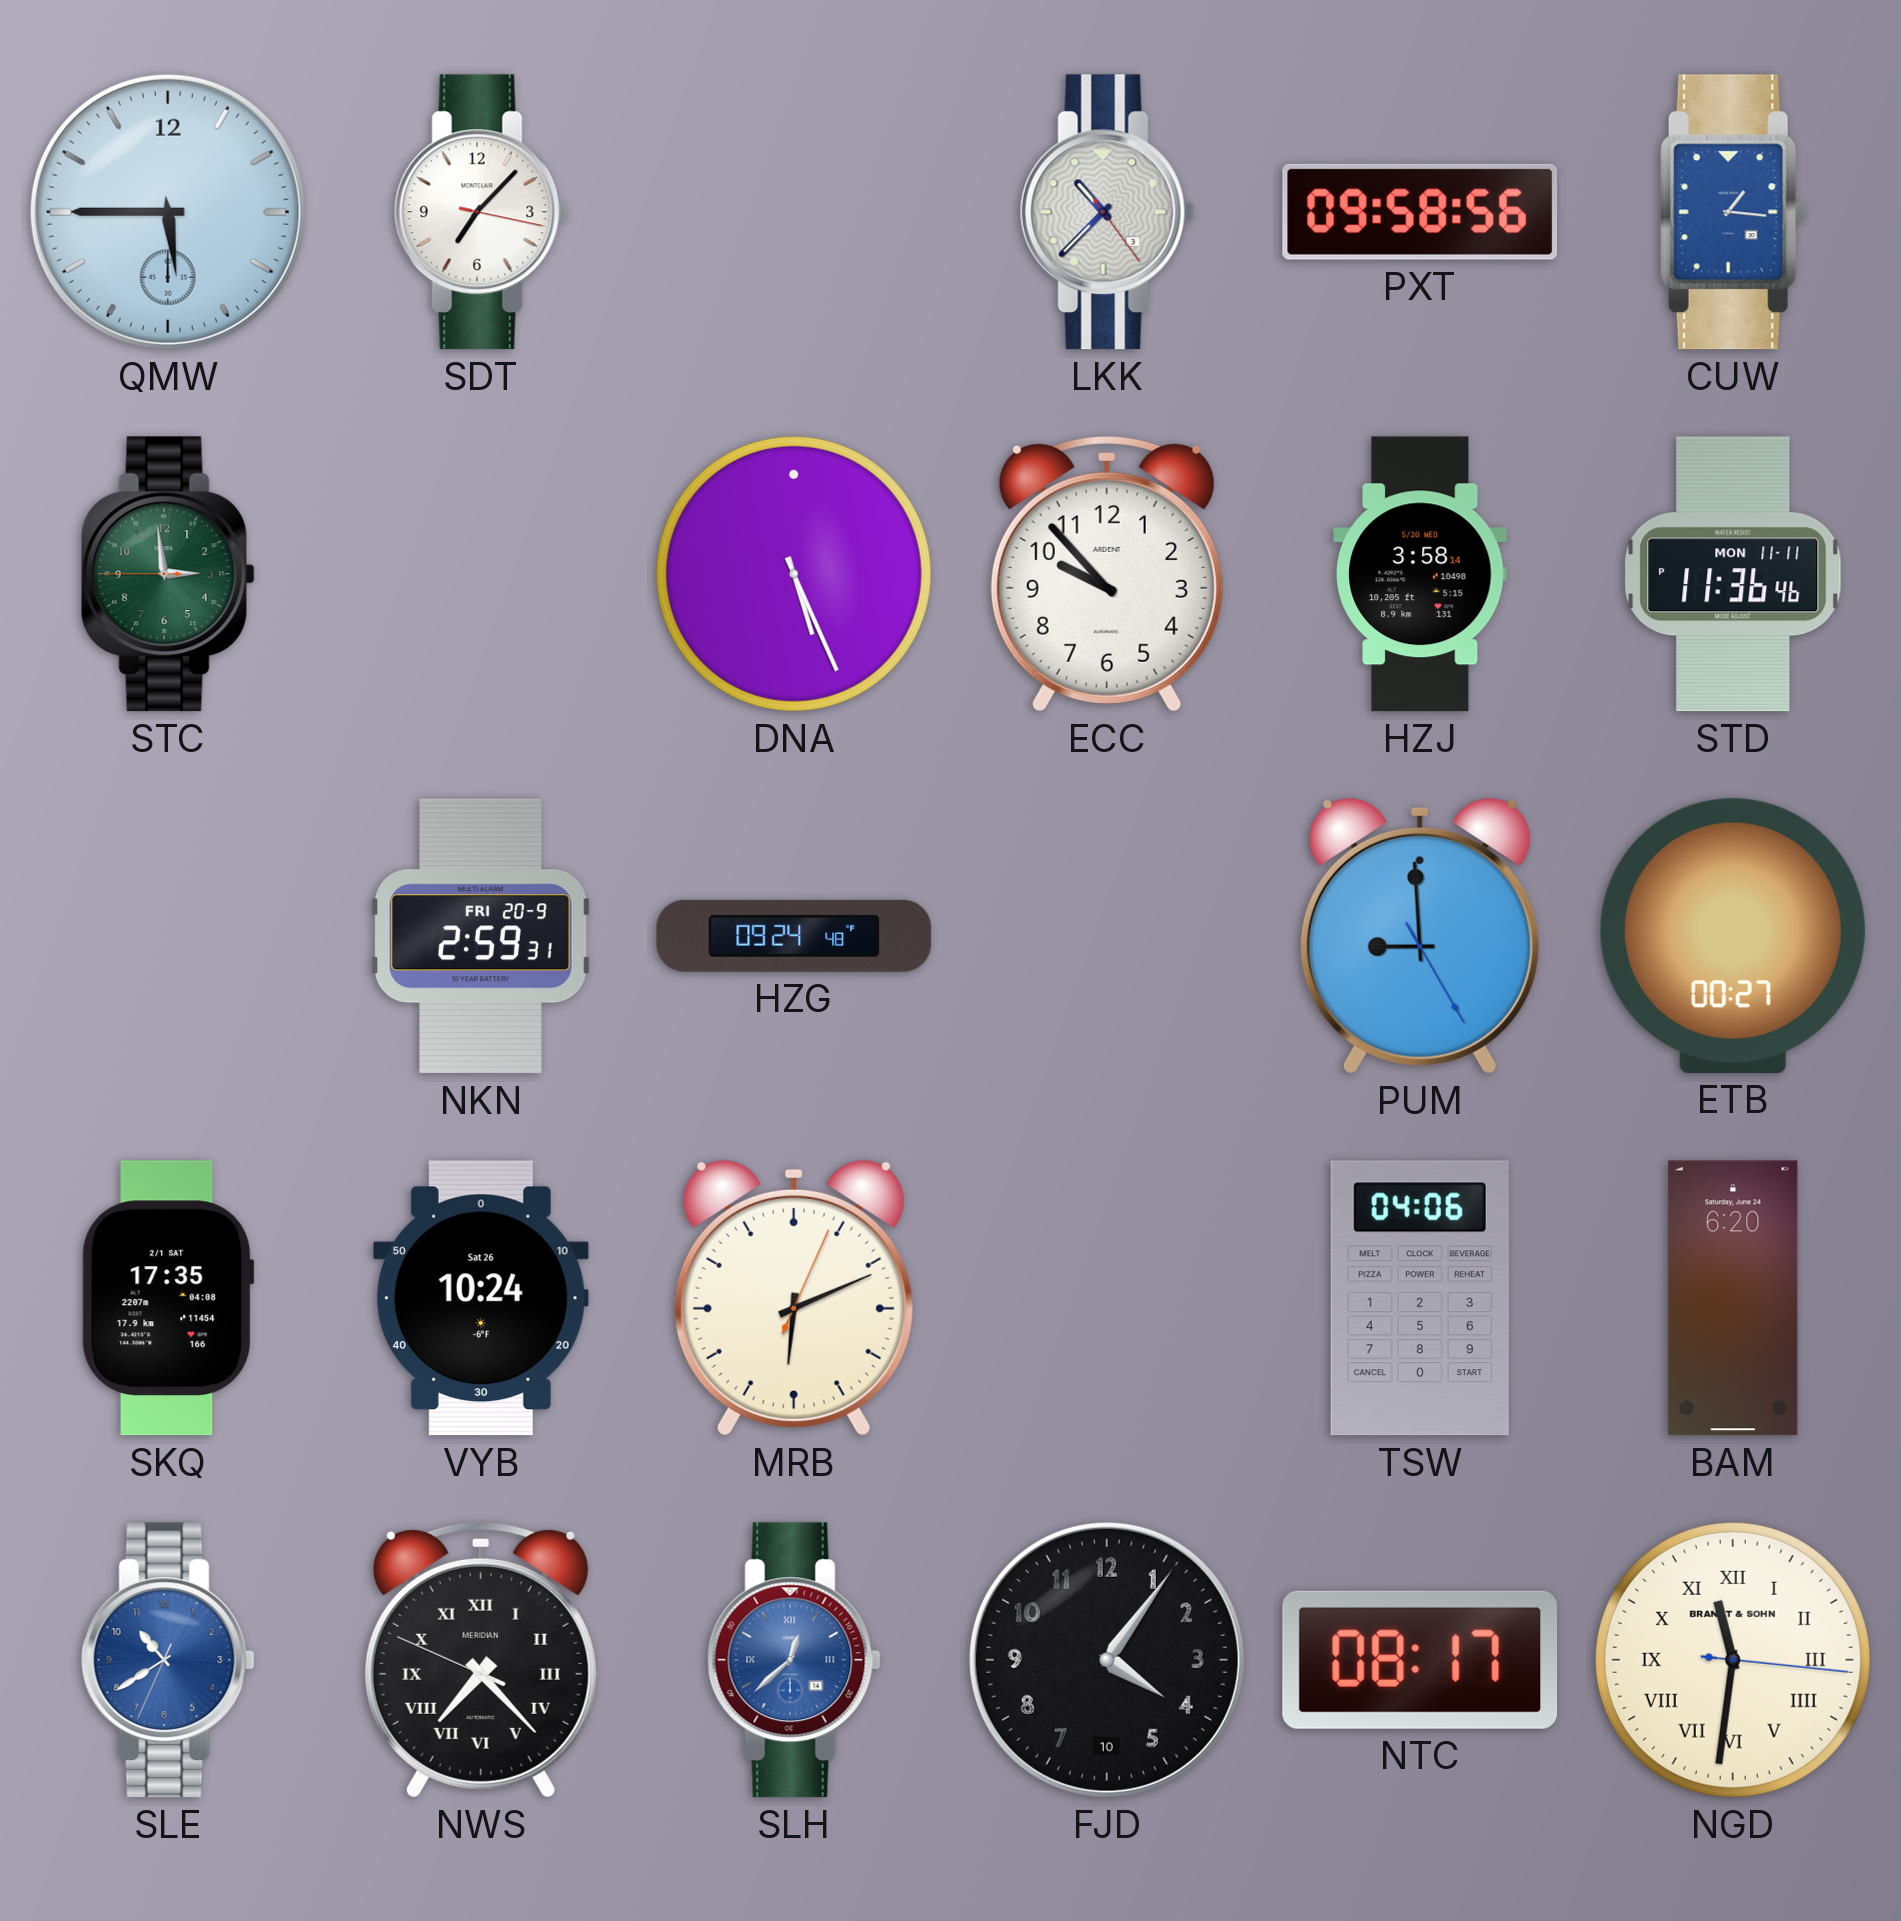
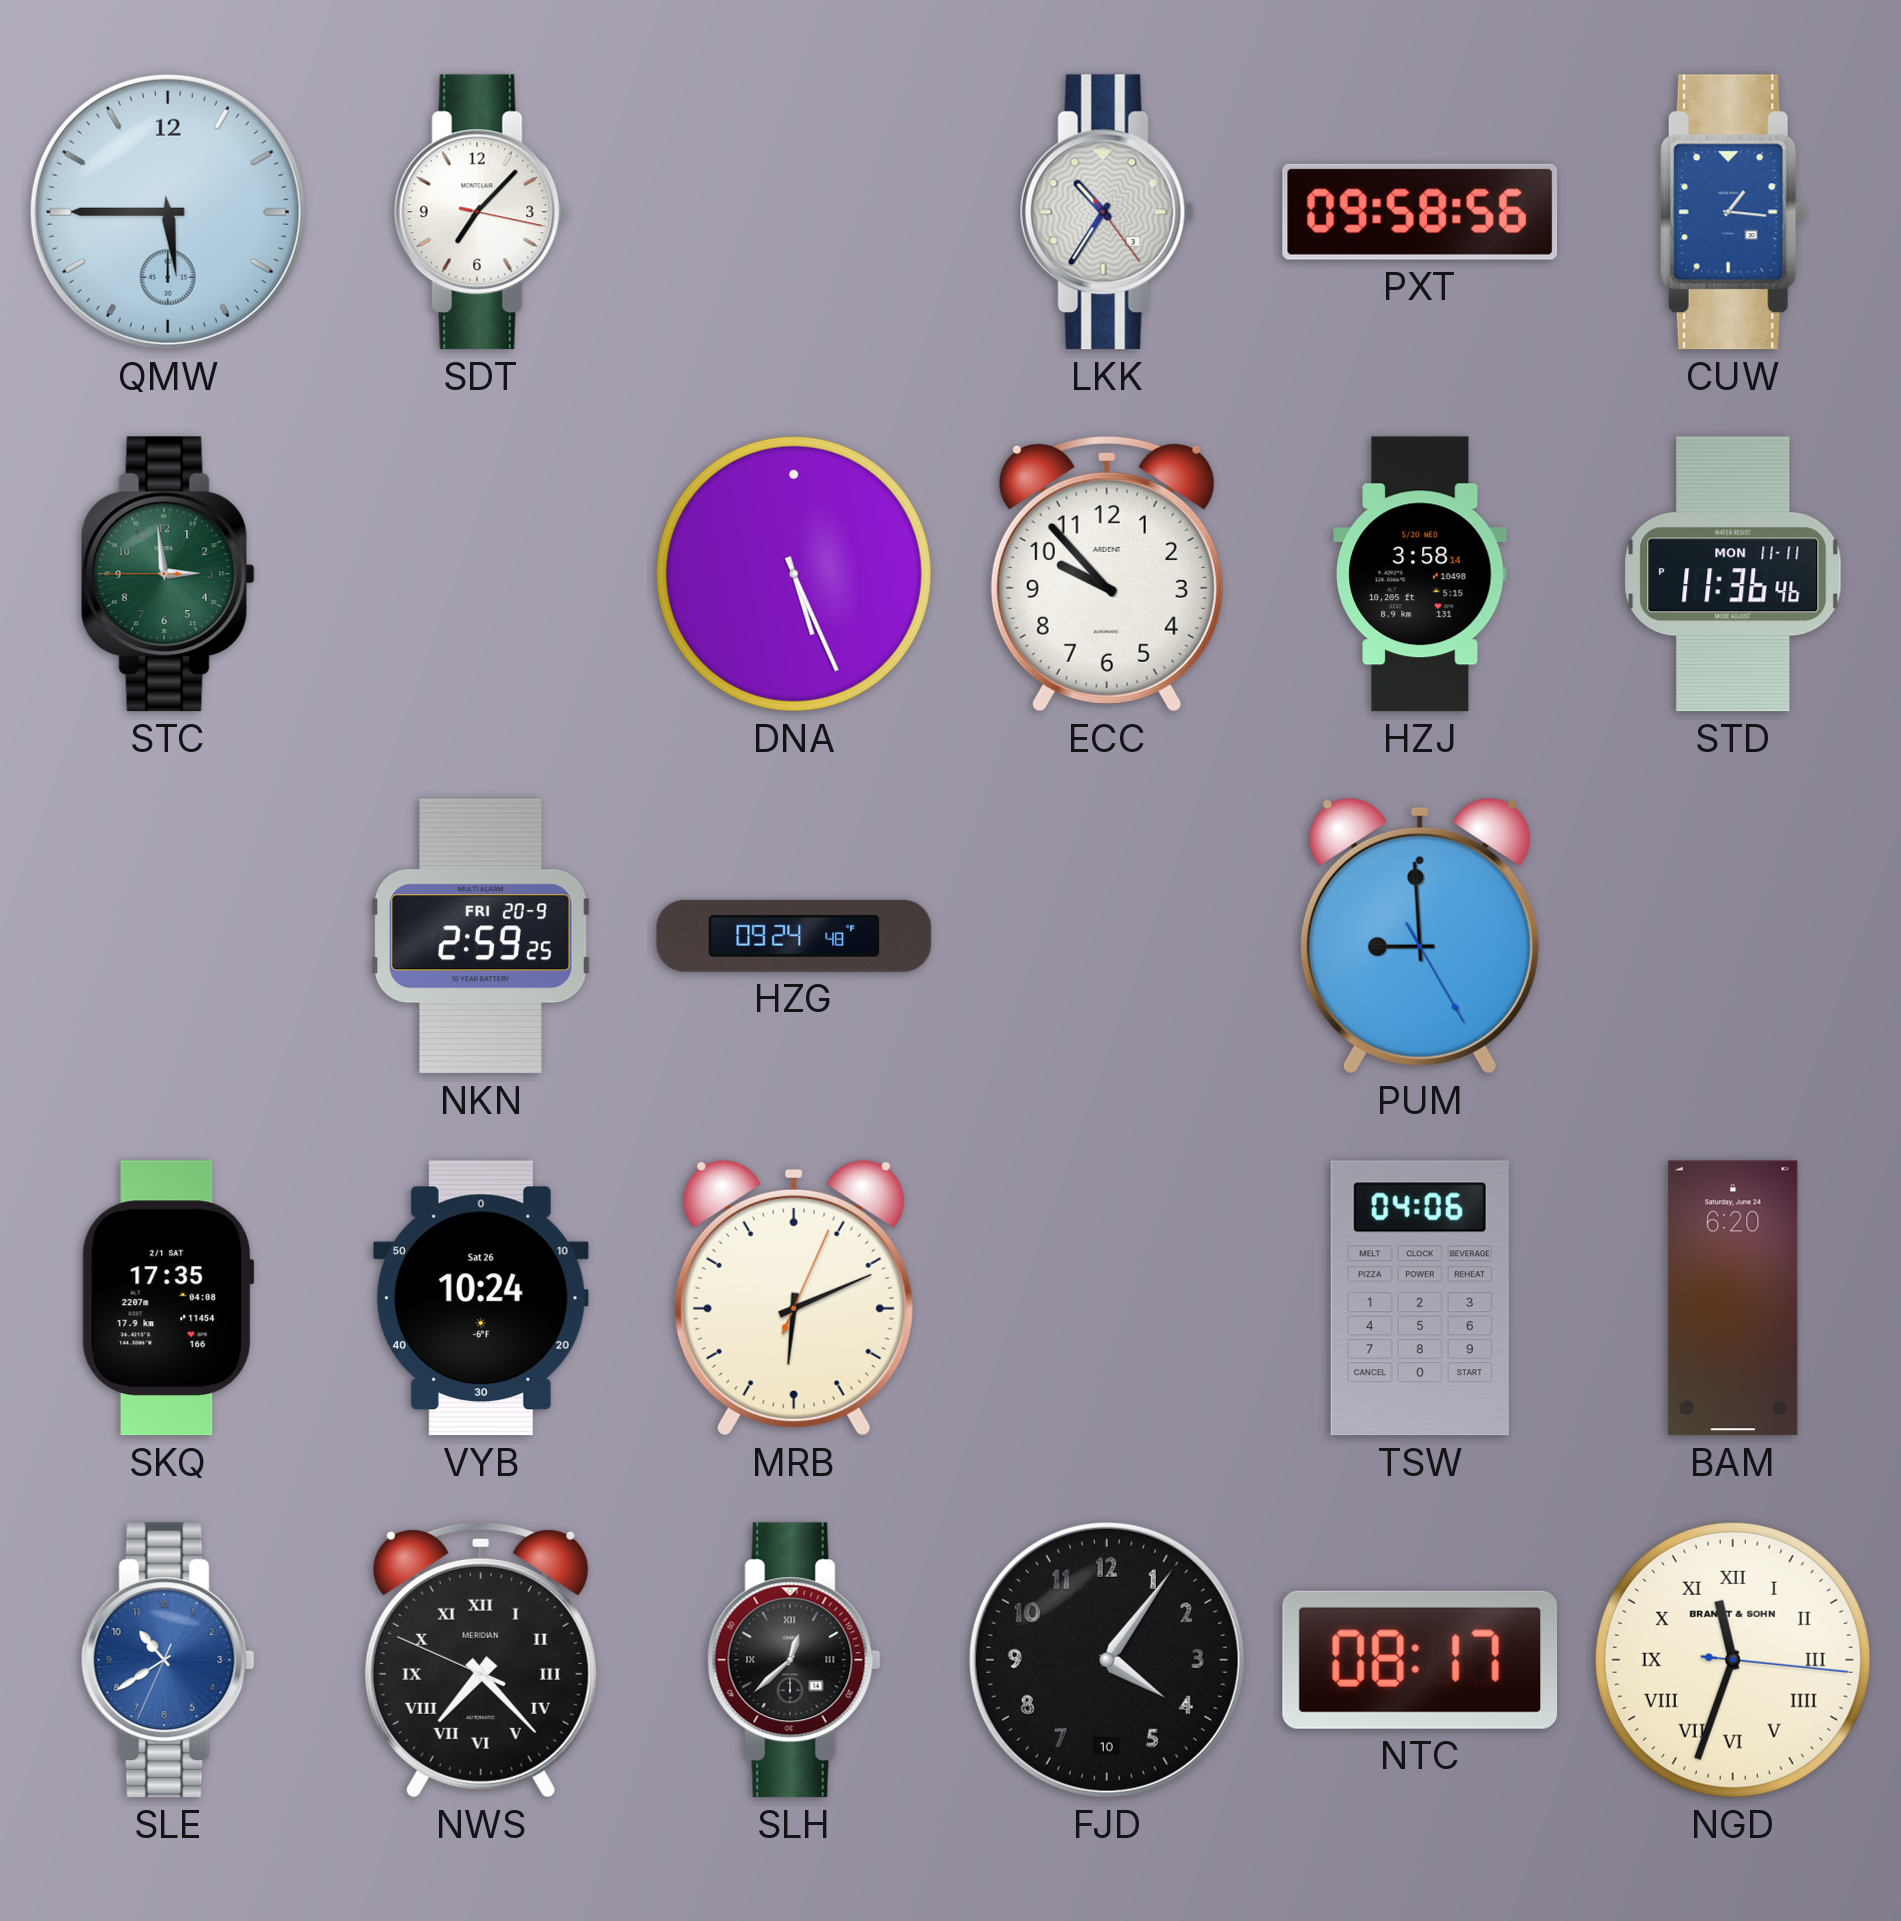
LKK: 10:37 -> 10:35 (1107, 212)
NKN: 2:59:31 -> 2:59:25 (481, 936)
ETB: 00:27 -> none (1733, 936)
SLH dial: blue -> black (794, 1660)
NGD: 11:31 -> 11:33 (1733, 1660)
